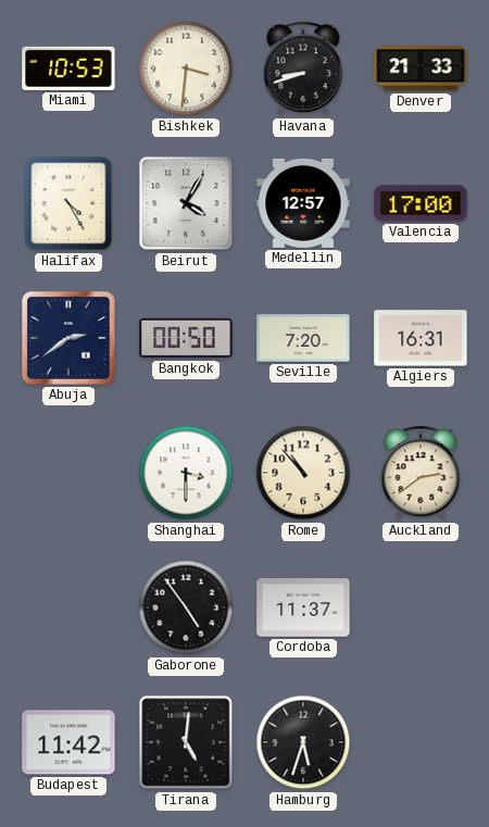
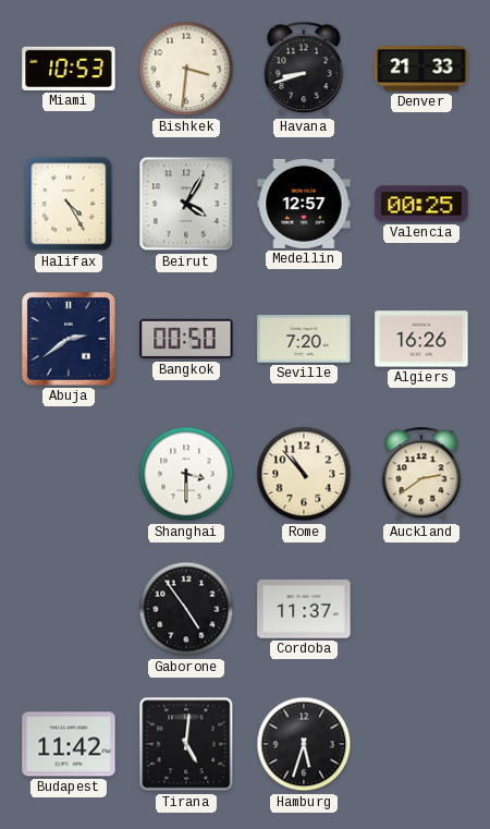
Valencia: 17:00 -> 00:25 (421, 204)
Algiers: 16:31 -> 16:26 (421, 339)
